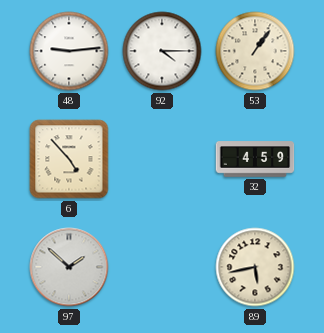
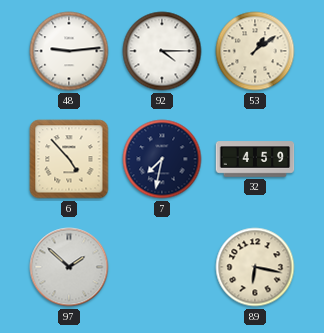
53: 1:06 -> 1:09 (255, 51)
7: none -> 7:32 (162, 159)
89: 5:43 -> 6:17 (255, 267)
